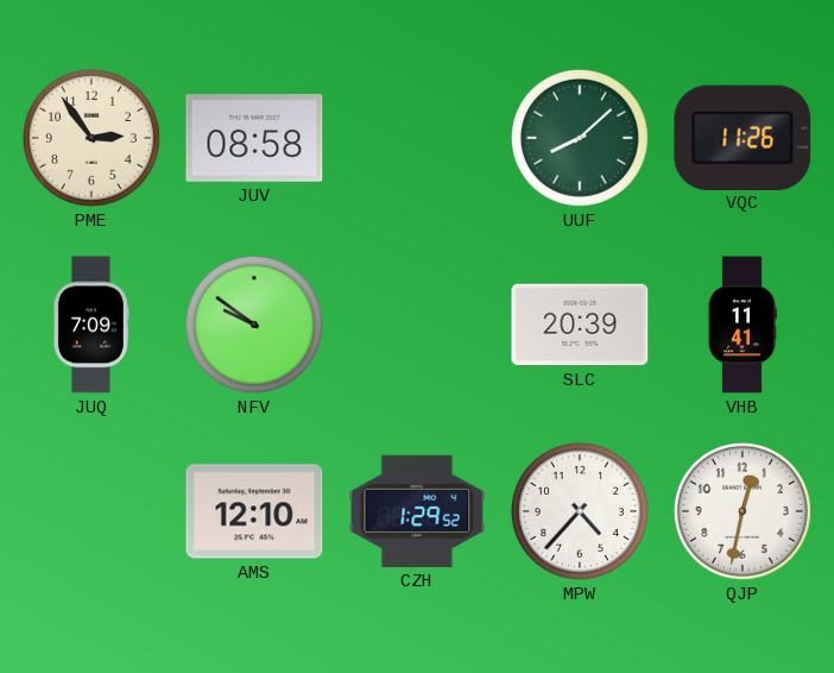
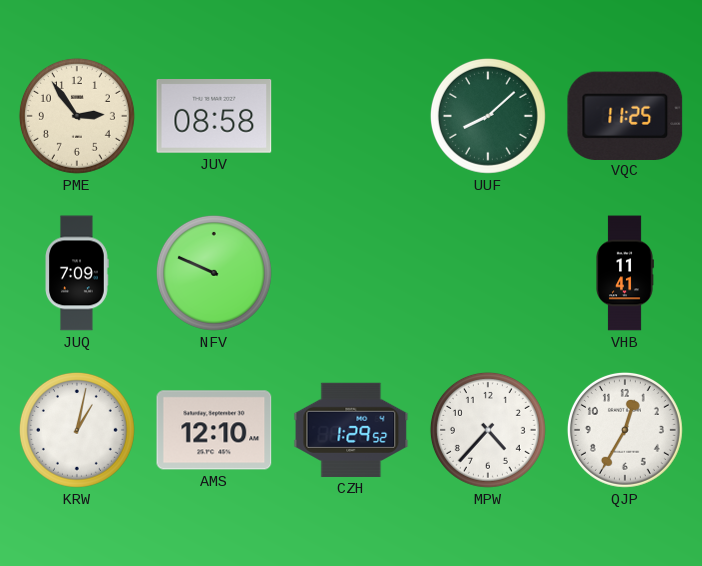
VQC: 11:26 -> 11:25 (625, 115)
NFV: 9:51 -> 9:49 (214, 273)
SLC: 20:39 -> none (580, 325)
KRW: none -> 1:02 (77, 430)
QJP: 12:32 -> 12:35 (625, 430)
